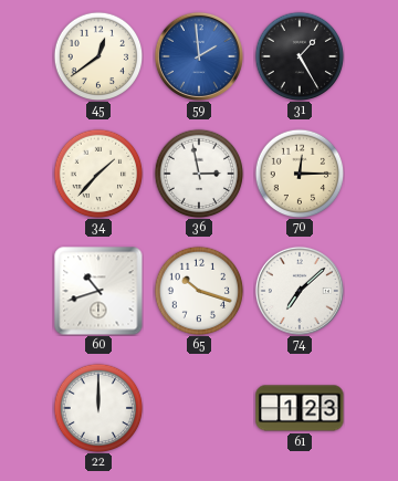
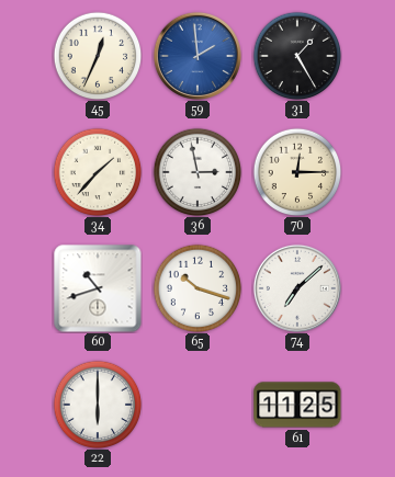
45: 12:39 -> 12:34 (98, 56)
22: 12:00 -> 6:00 (98, 405)
61: 1:23 -> 11:25 (297, 405)
